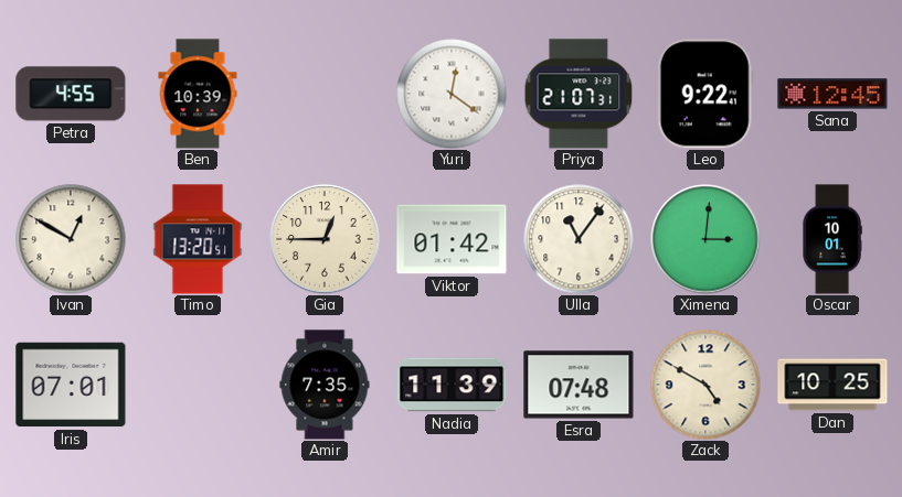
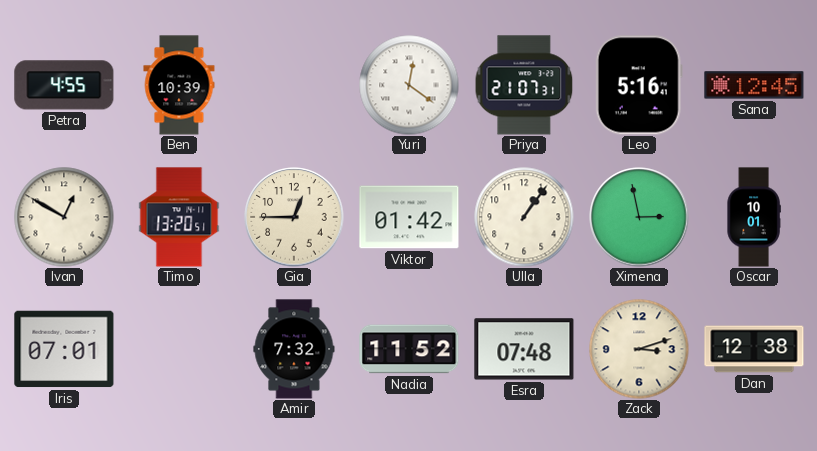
Leo: 9:22 -> 5:16 (639, 85)
Ulla: 11:06 -> 1:06 (524, 217)
Ximena: 3:01 -> 2:58 (639, 217)
Amir: 7:35 -> 7:32 (294, 349)
Nadia: 11:39 -> 11:52 (409, 349)
Zack: 4:50 -> 3:12 (639, 349)
Dan: 10:25 -> 12:38 (754, 349)
